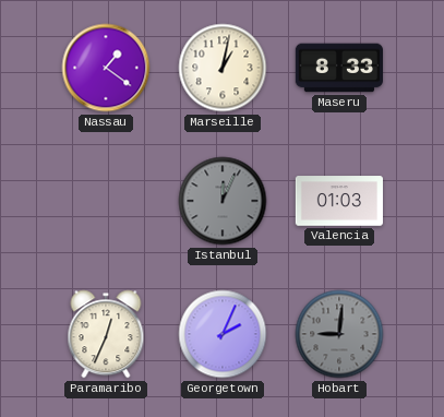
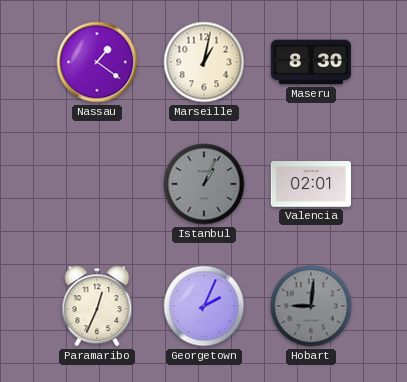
Maseru: 8:33 -> 8:30 (311, 62)
Istanbul: 12:04 -> 1:04 (204, 184)
Valencia: 01:03 -> 02:01 (311, 184)
